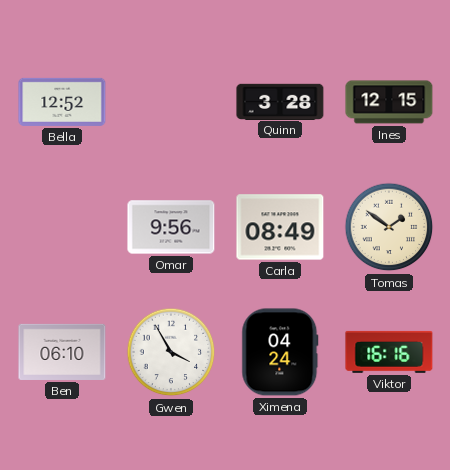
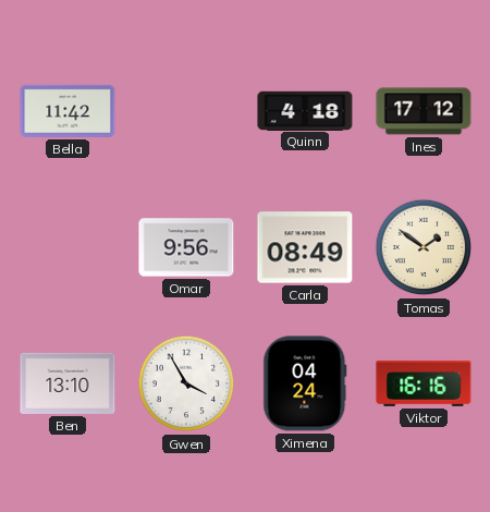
Bella: 12:52 -> 11:42 (68, 111)
Quinn: 3:28 -> 4:18 (305, 110)
Ines: 12:15 -> 17:12 (424, 111)
Ben: 06:10 -> 13:10 (68, 383)
